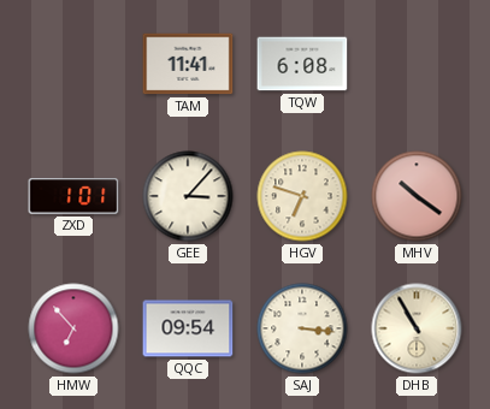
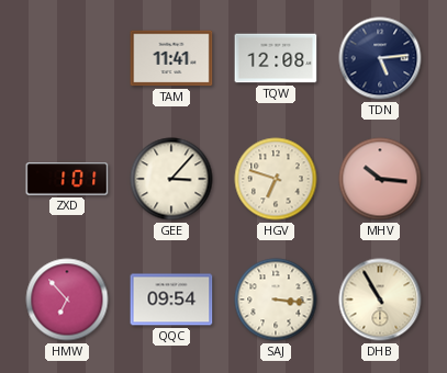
TQW: 6:08 -> 12:08 (276, 58)
TDN: none -> 5:14 (380, 58)
MHV: 10:21 -> 10:16 (380, 179)
